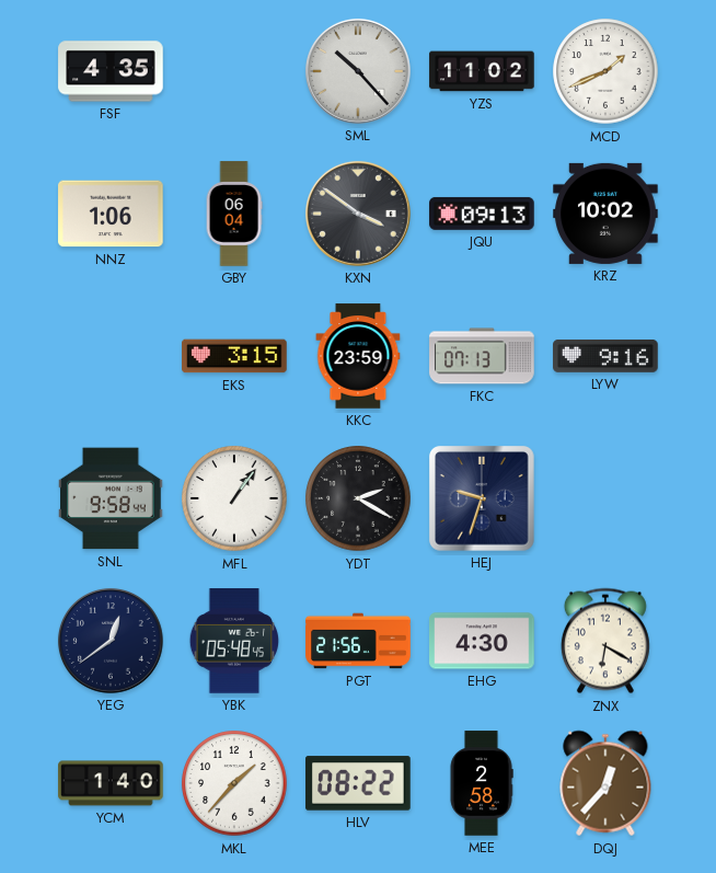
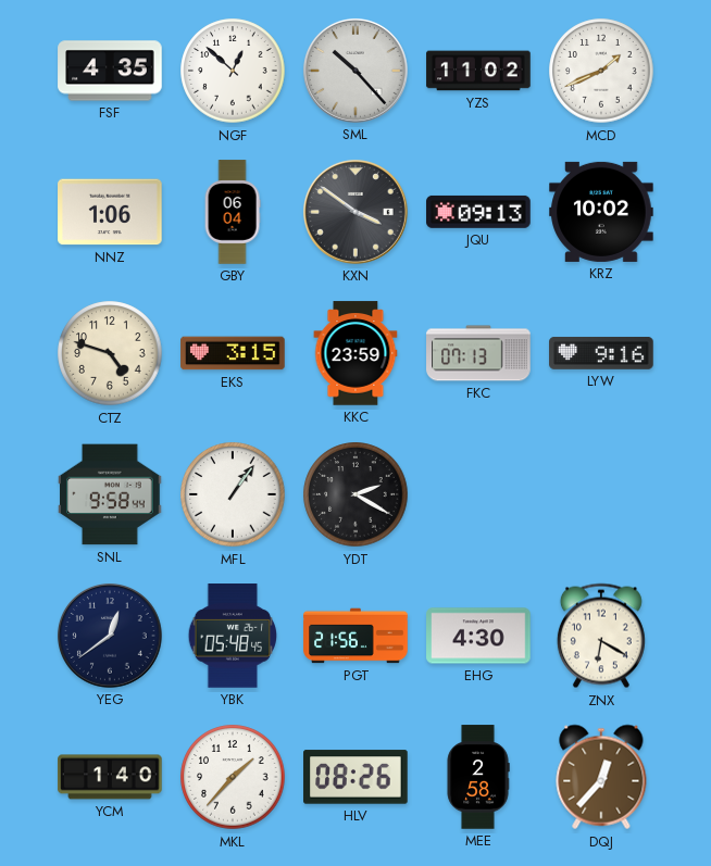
NGF: none -> 12:52 (233, 71)
CTZ: none -> 4:48 (110, 353)
HEJ: 9:33 -> none (483, 499)
HLV: 08:22 -> 08:26 (355, 777)
